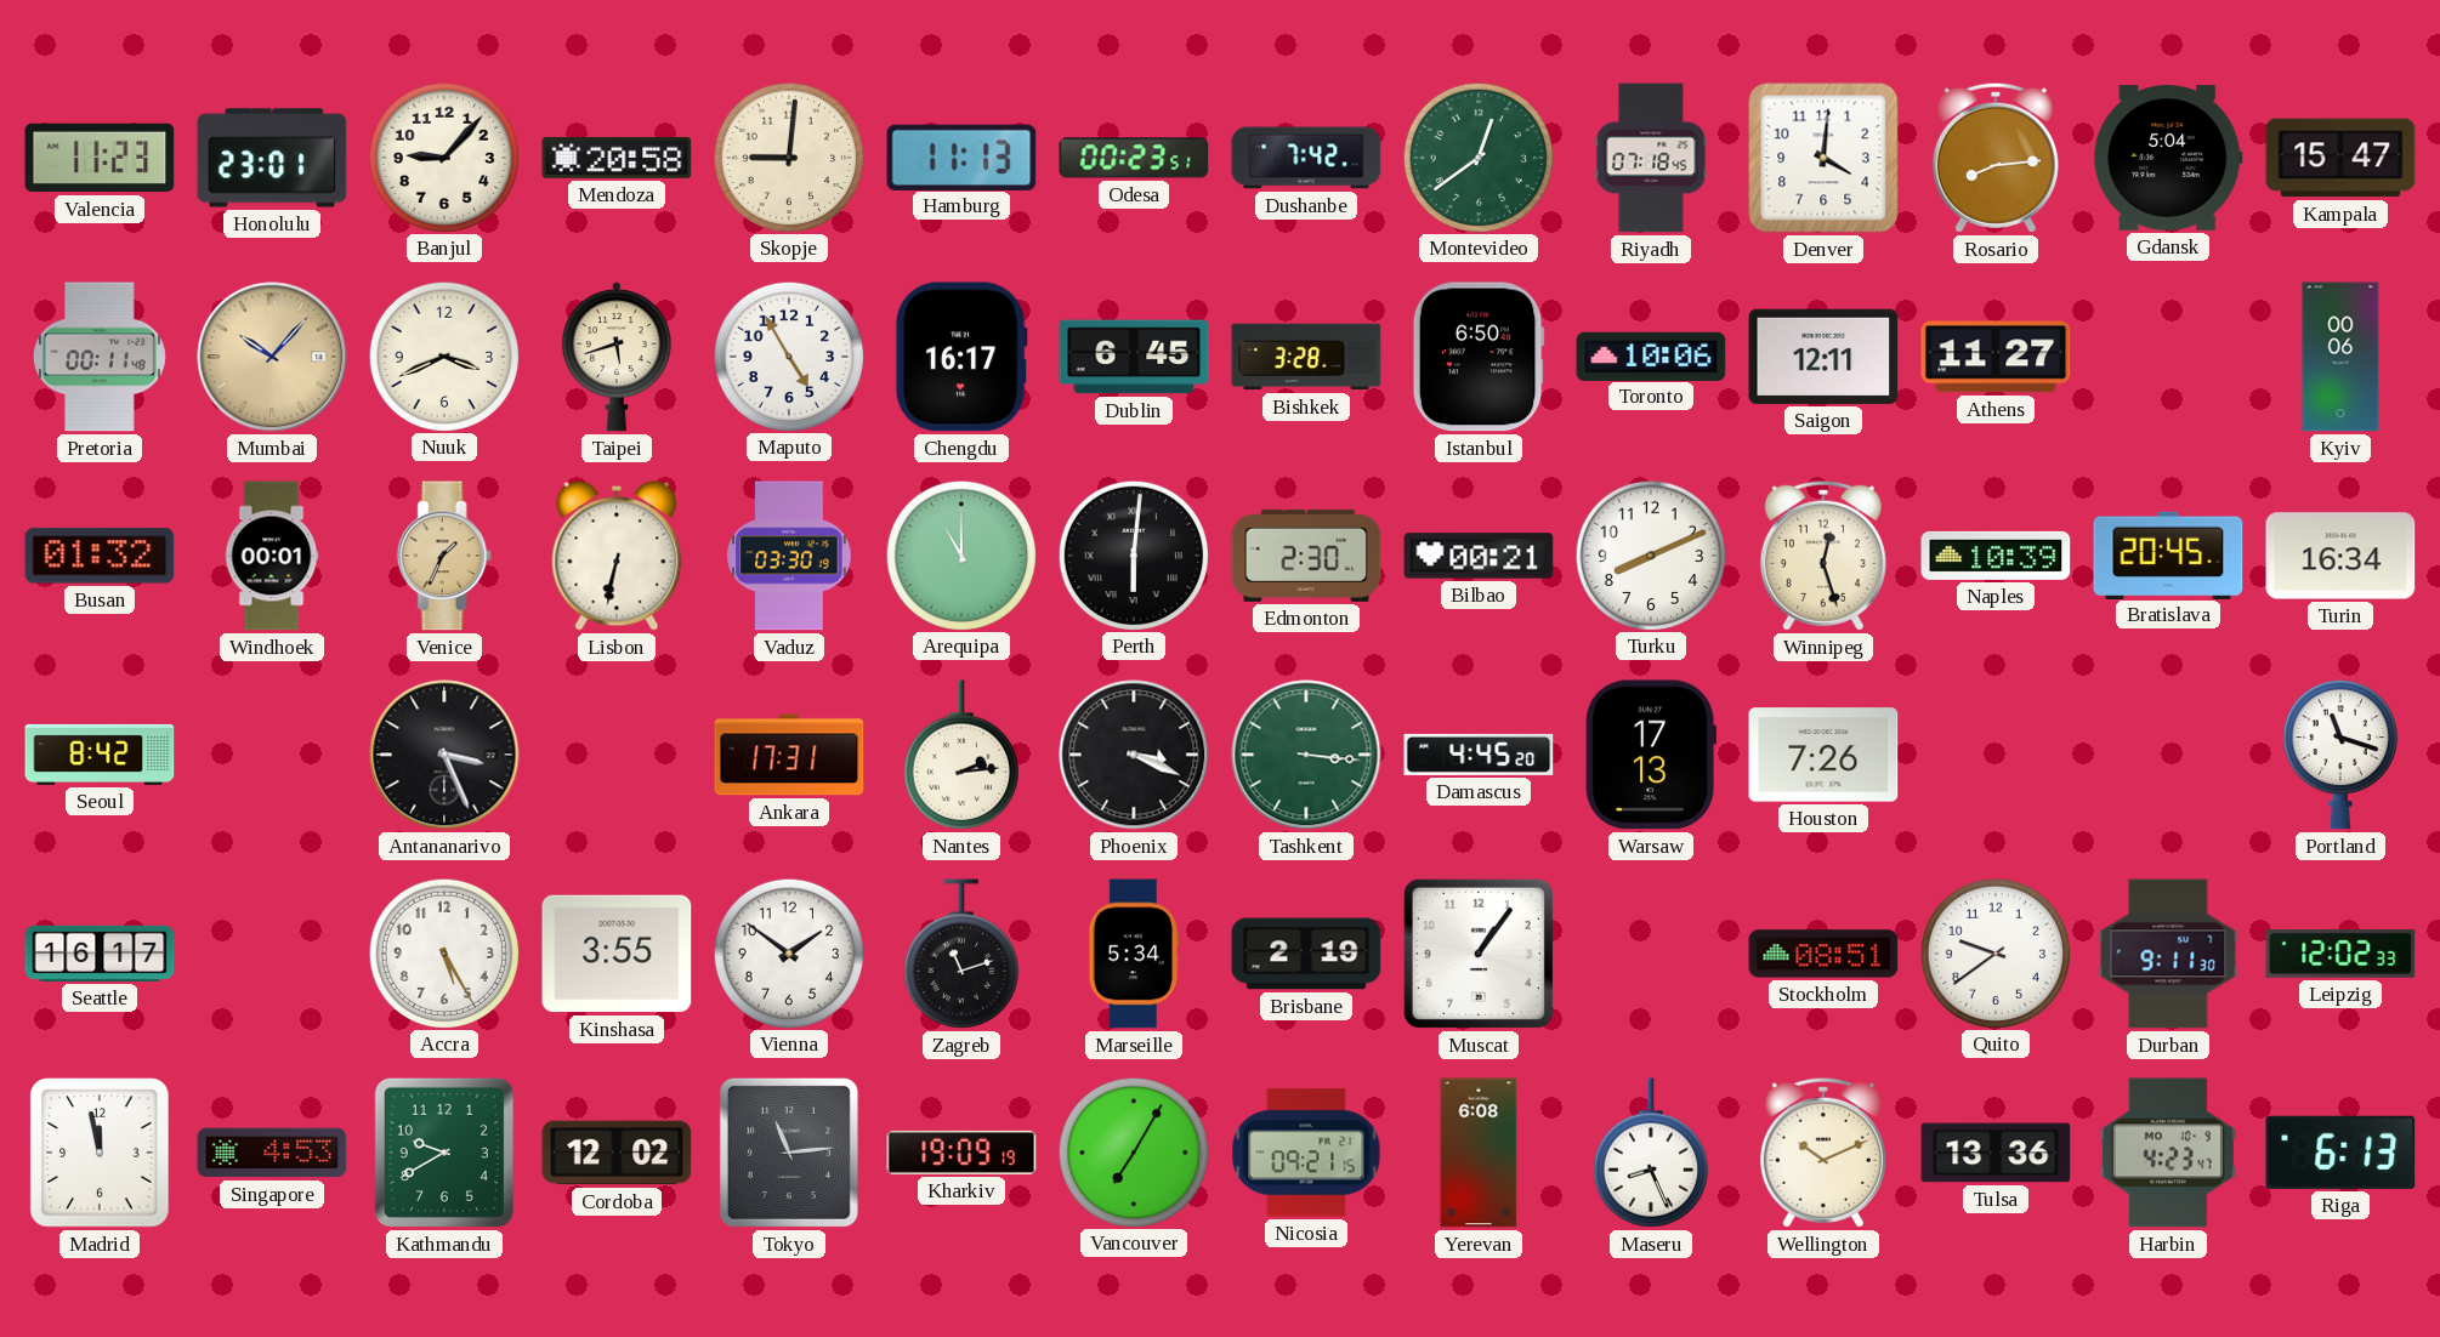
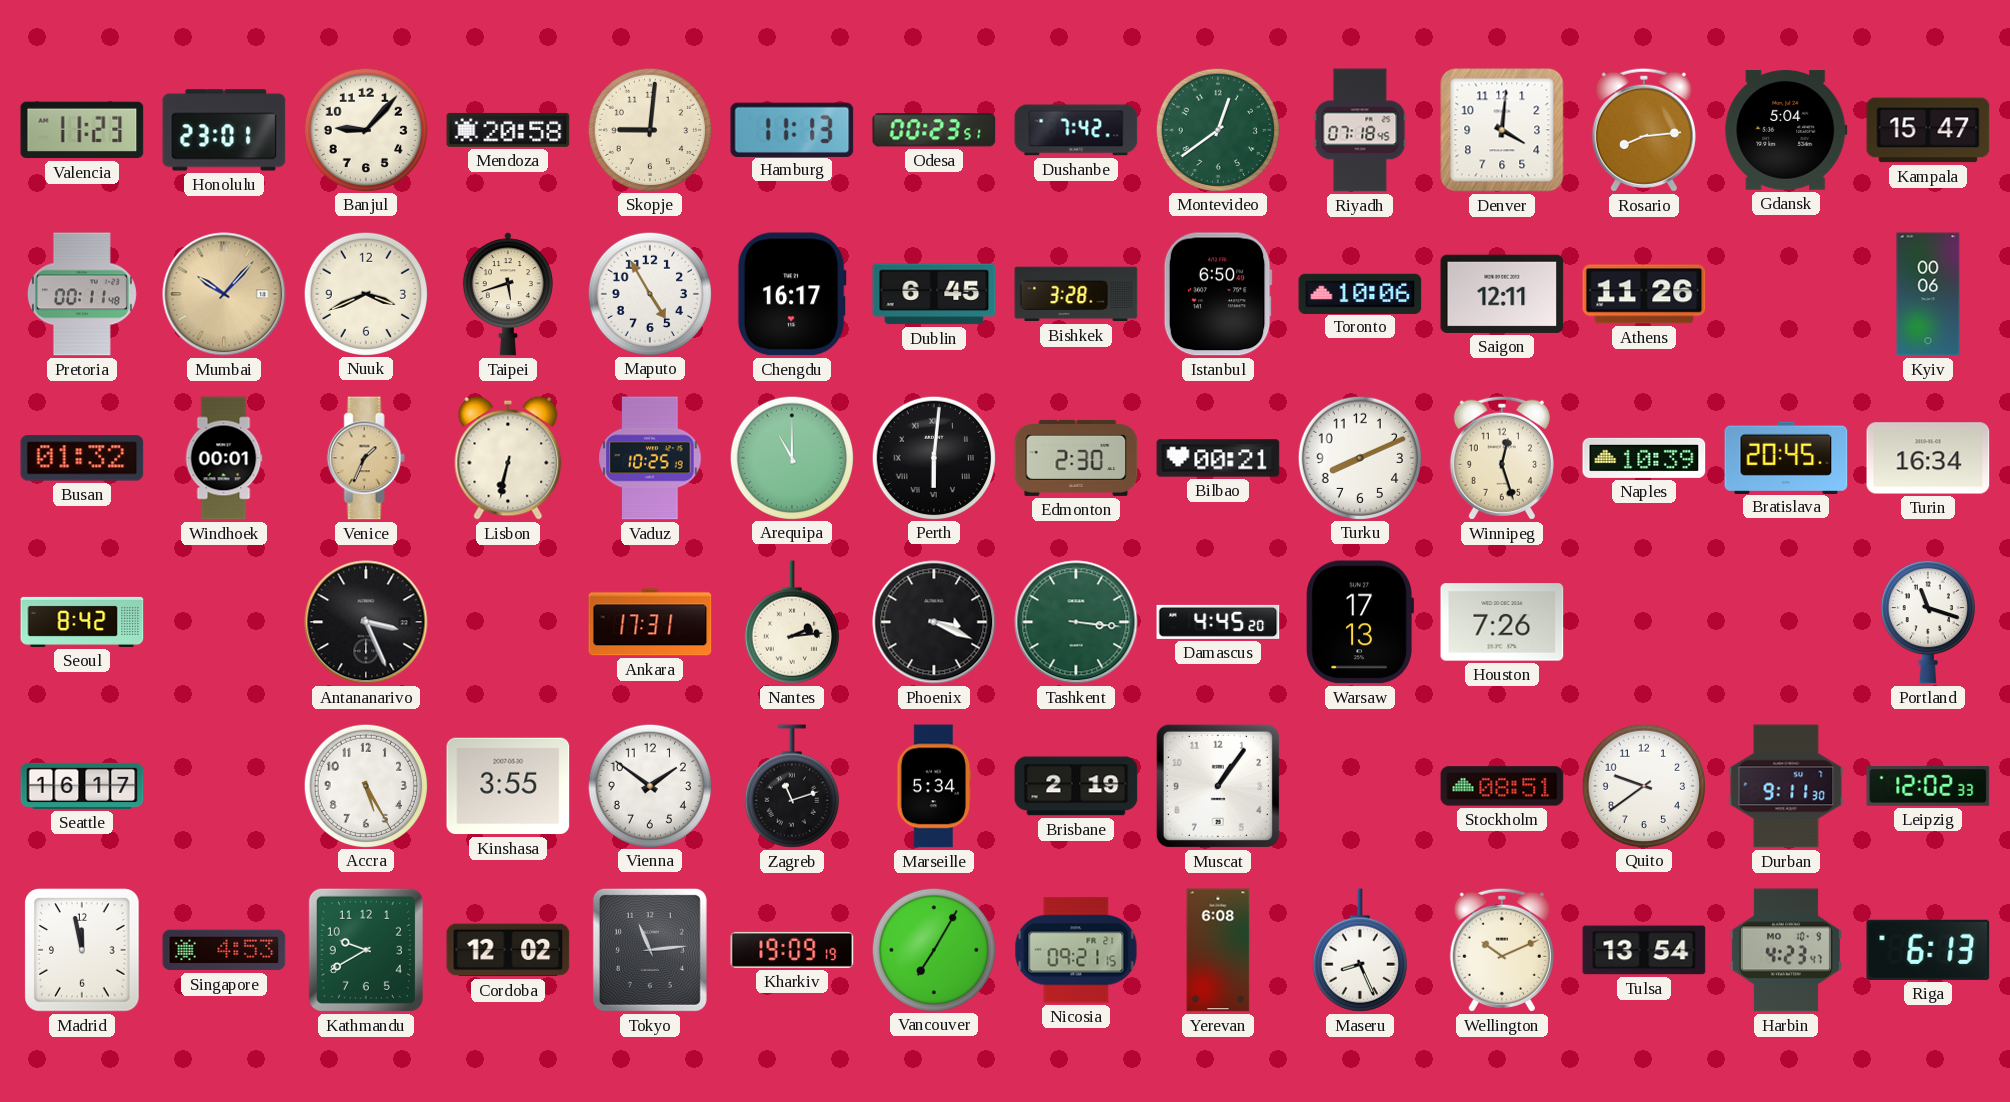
Athens: 11:27 -> 11:26 (1644, 294)
Vaduz: 03:30 -> 10:25 (650, 458)
Tulsa: 13:36 -> 13:54 (1644, 950)
